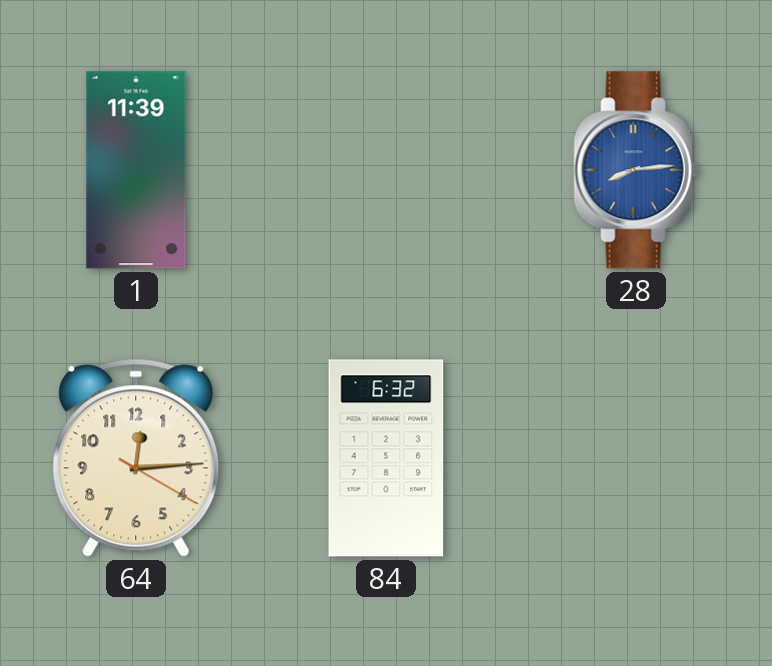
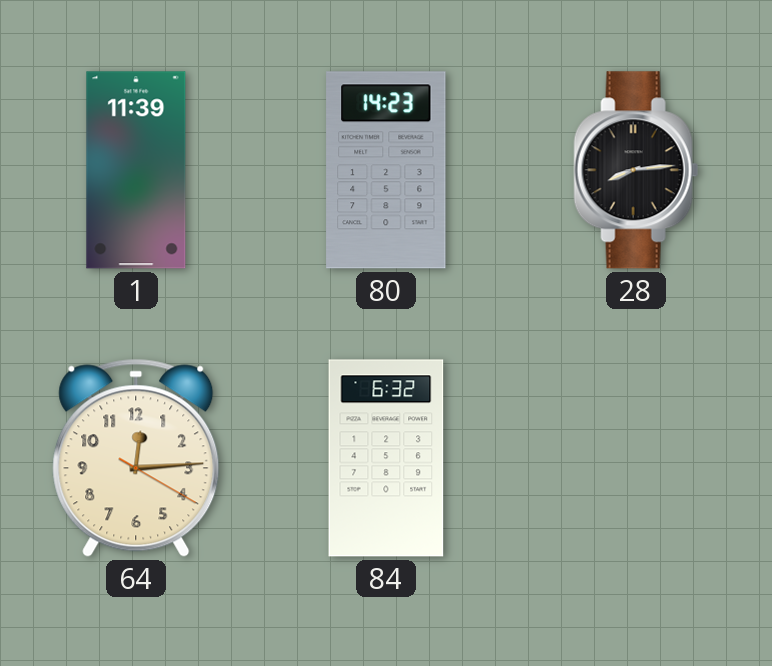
80: none -> 14:23 (386, 170)
28 dial: blue -> black (636, 170)
